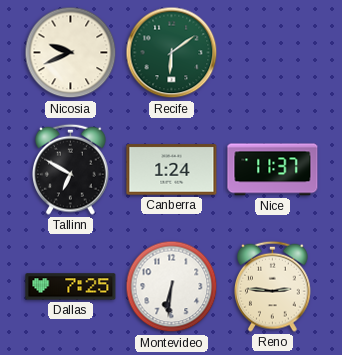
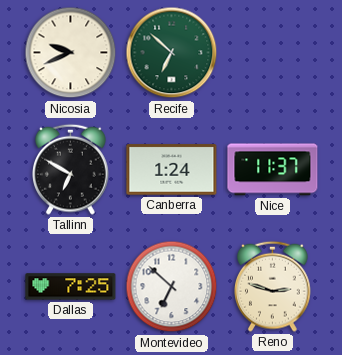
Recife: 6:09 -> 6:52 (172, 53)
Montevideo: 6:31 -> 6:52 (172, 287)
Reno: 2:46 -> 2:48 (273, 286)
